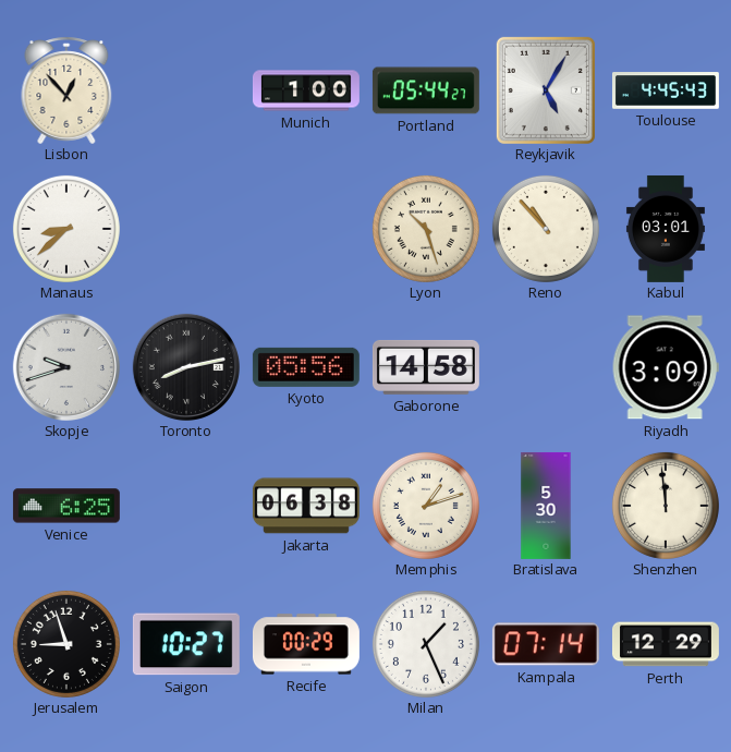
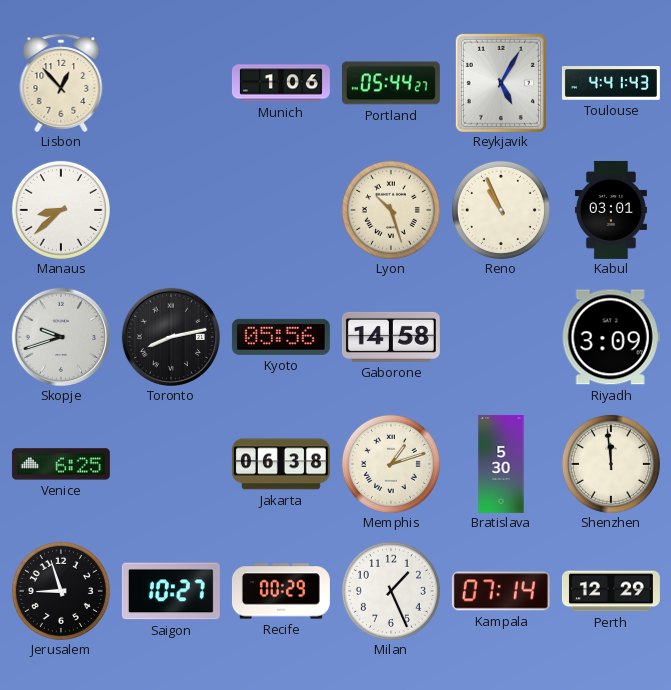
Munich: 1:00 -> 1:06 (281, 83)
Toulouse: 4:45 -> 4:41 (611, 83)
Reno: 10:53 -> 10:56 (501, 210)
